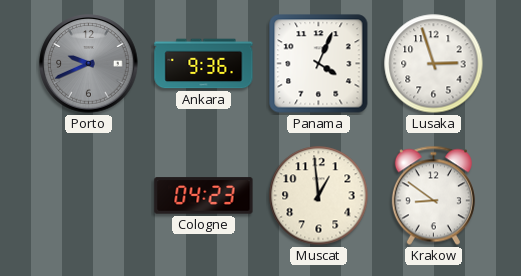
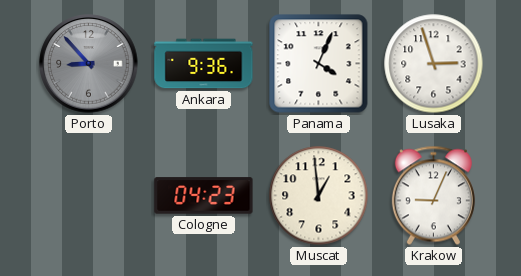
Porto: 9:41 -> 8:53 (89, 64)
Krakow: 8:51 -> 9:04 (433, 196)
